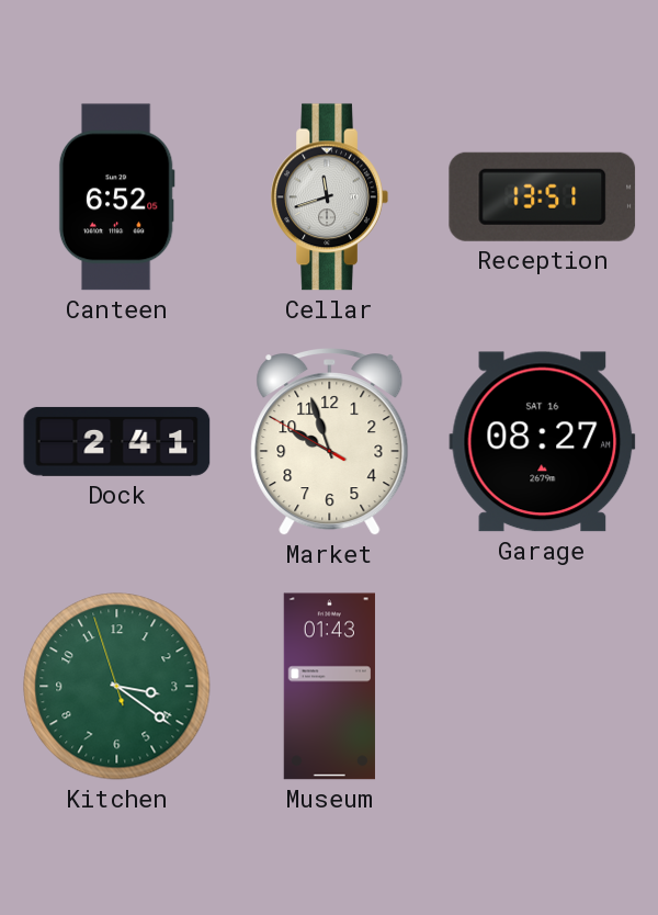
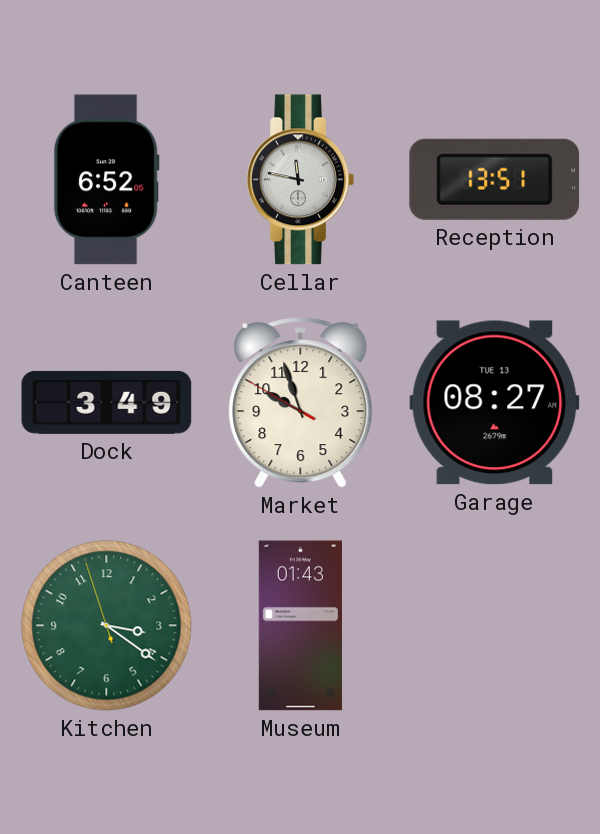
Cellar: 11:42 -> 11:47 (300, 180)
Dock: 2:41 -> 3:49 (107, 402)
Garage date: SAT 16 -> TUE 13 (495, 403)
